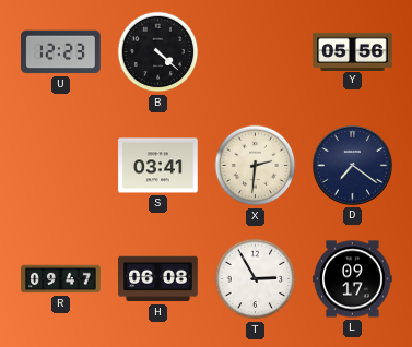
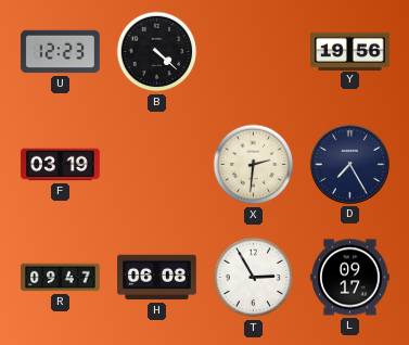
Y: 05:56 -> 19:56 (350, 51)
F: none -> 03:19 (61, 165)
S: 03:41 -> none (158, 166)
D: 7:21 -> 7:25 (349, 164)
